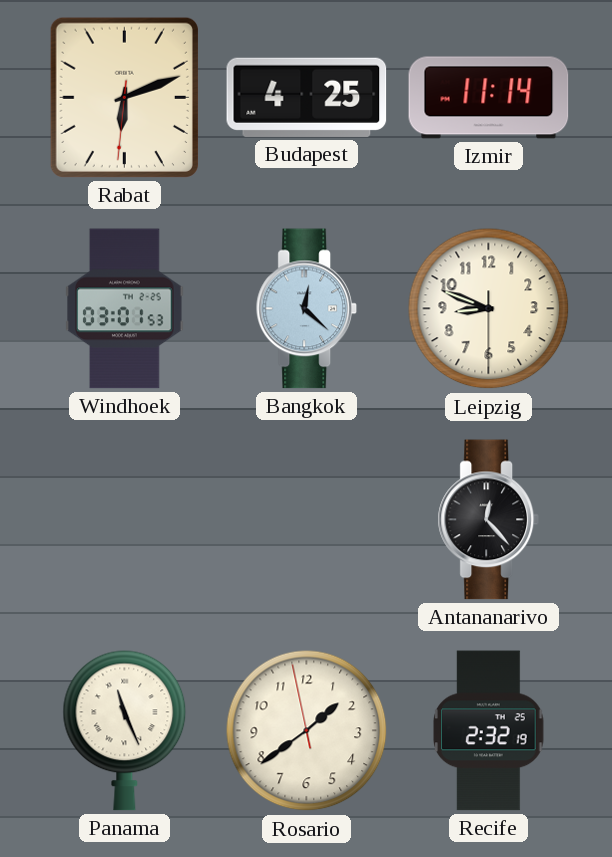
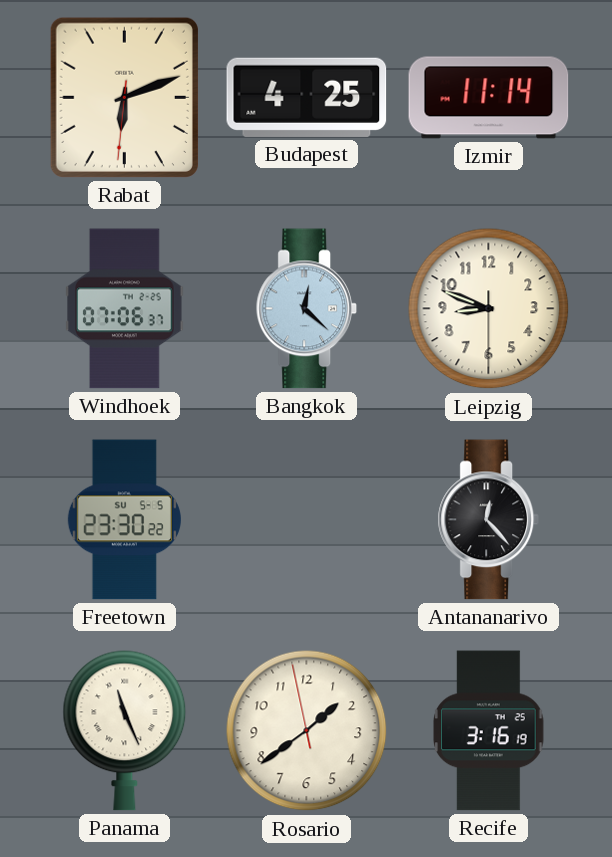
Windhoek: 03:01 -> 07:06 (125, 309)
Freetown: none -> 23:30 (124, 520)
Recife: 2:32 -> 3:16 (489, 731)
